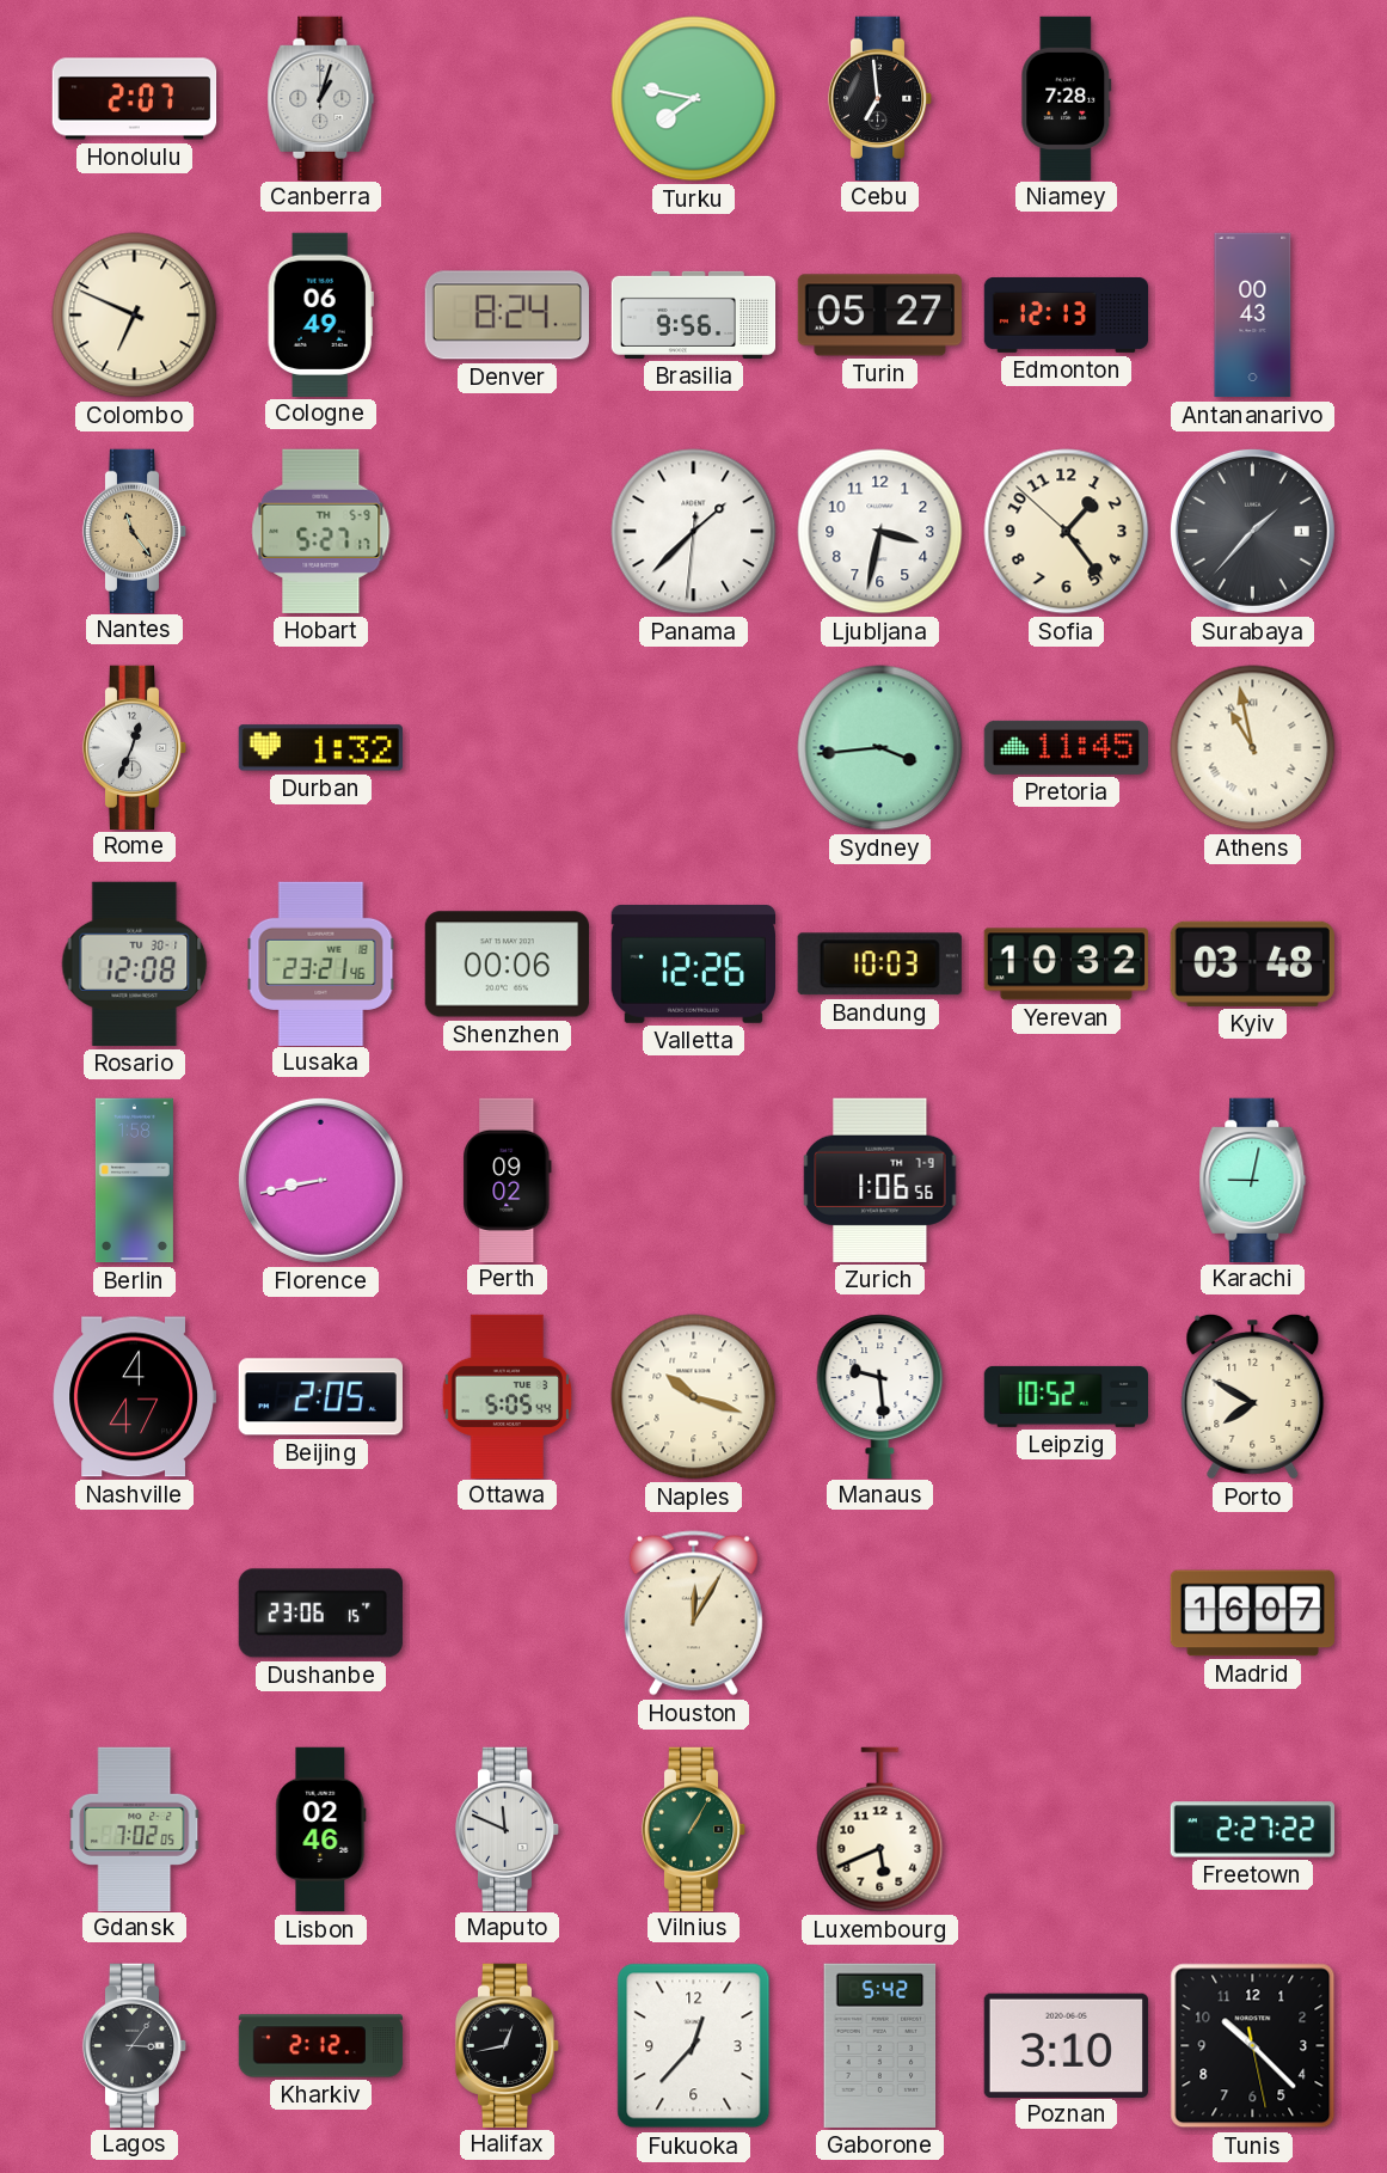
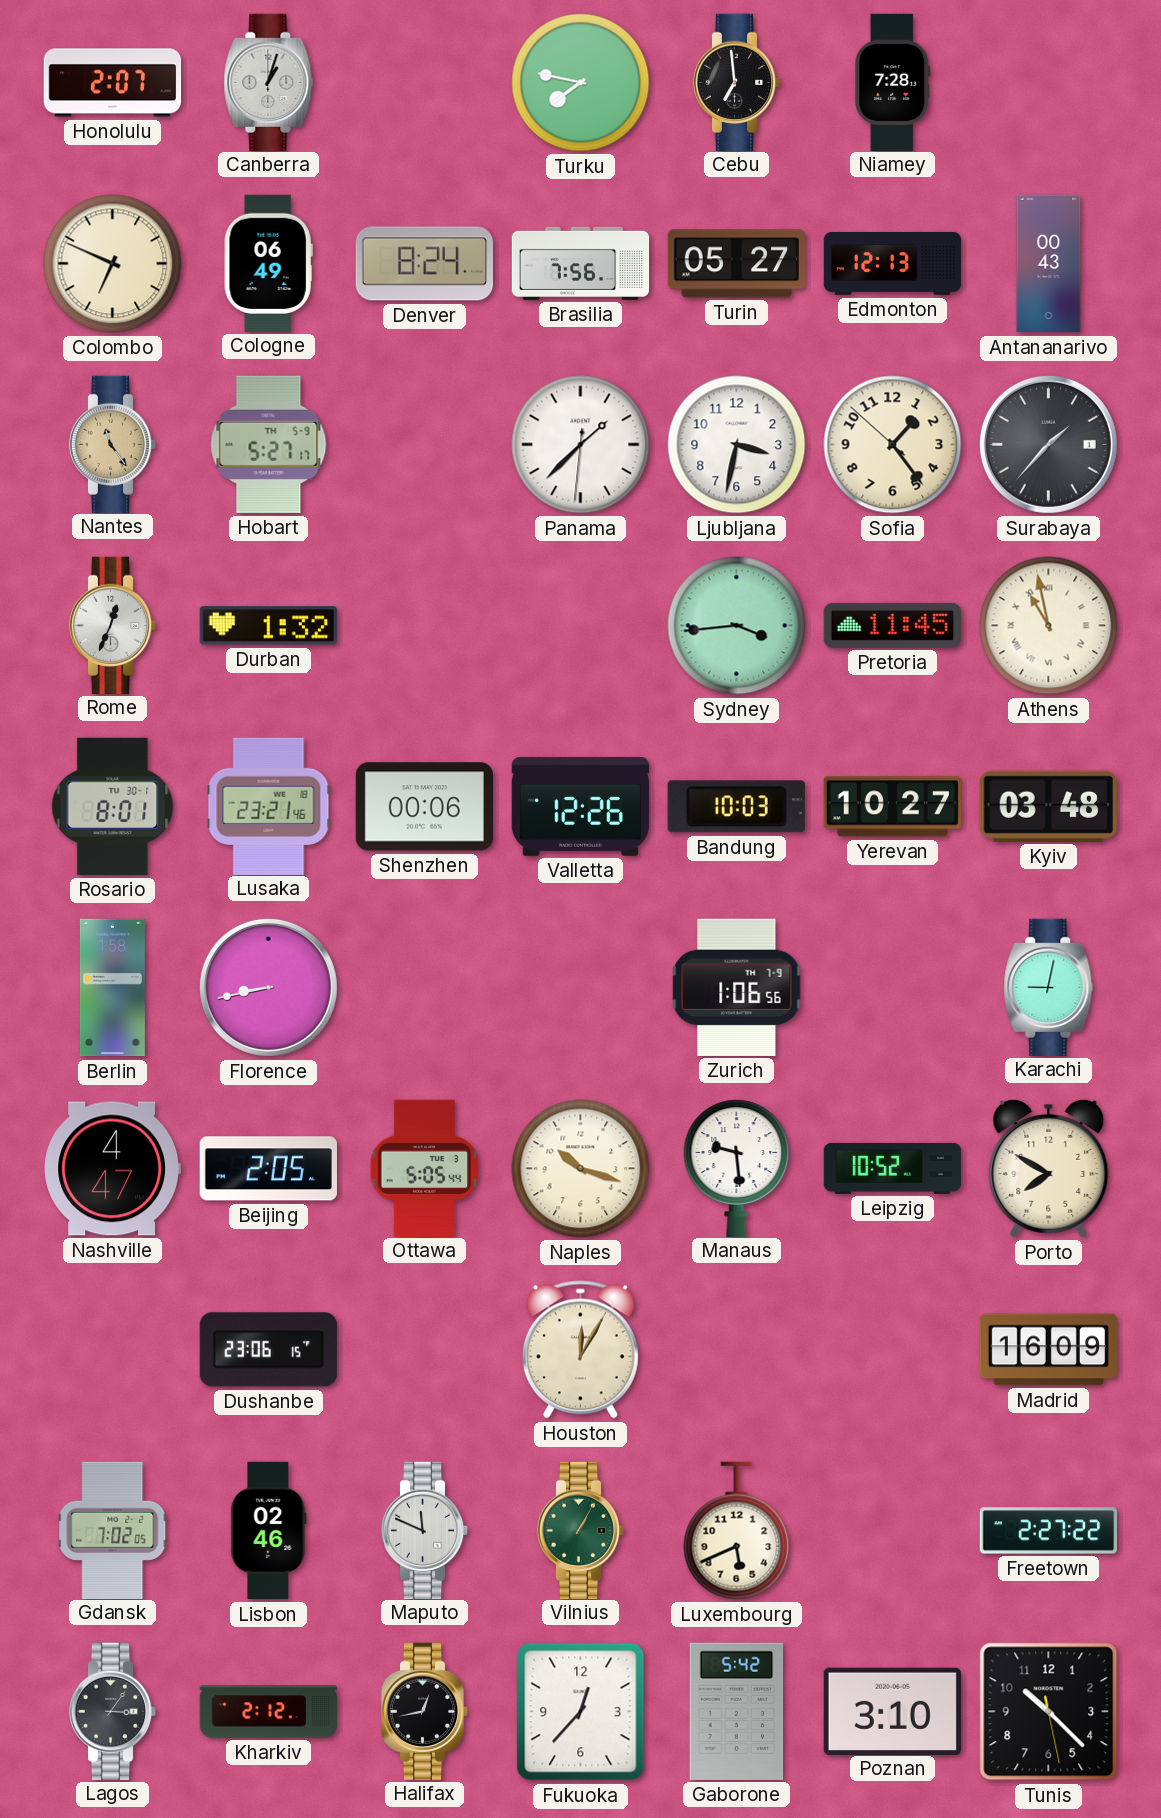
Brasilia: 9:56 -> 7:56 (581, 263)
Rosario: 12:08 -> 8:01 (113, 806)
Yerevan: 10:32 -> 10:27 (892, 807)
Perth: 09:02 -> none (508, 1180)
Madrid: 16:07 -> 16:09 (1048, 1350)
